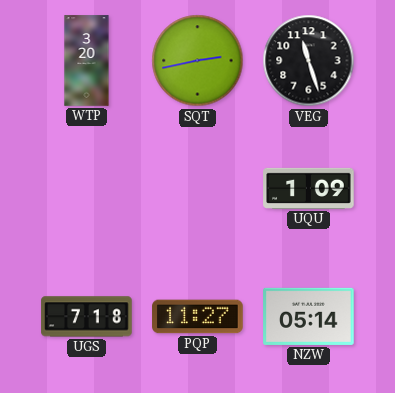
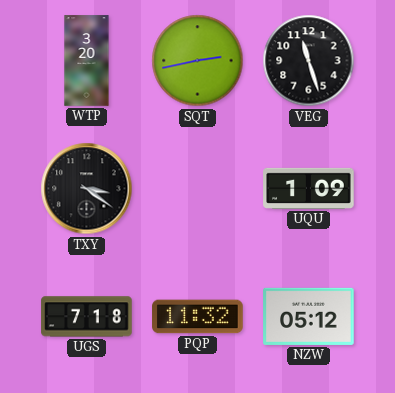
TXY: none -> 3:21 (87, 189)
PQP: 11:27 -> 11:32 (198, 317)
NZW: 05:14 -> 05:12 (309, 316)
